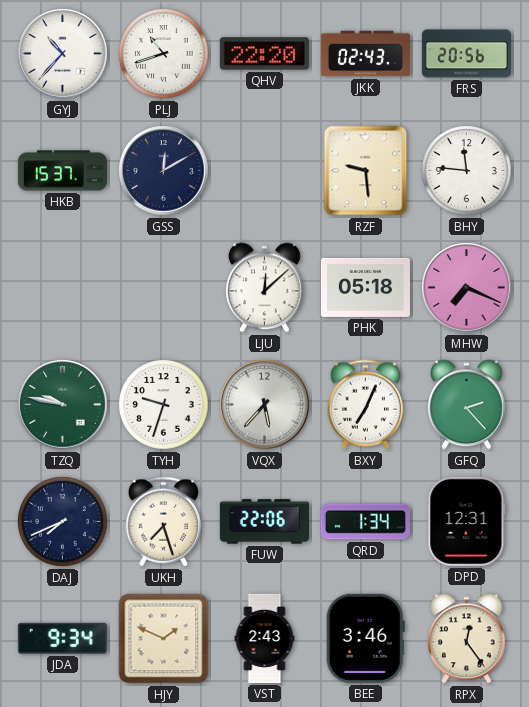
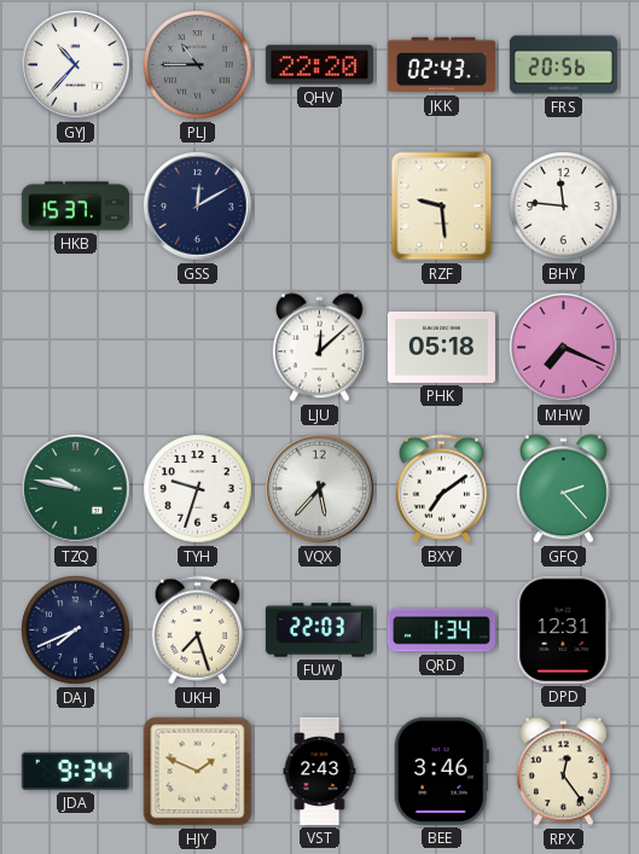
PLJ: 10:42 -> 10:45 (198, 65)
PLJ dial: white -> grey (198, 65)
BXY: 7:04 -> 7:09 (442, 489)
FUW: 22:06 -> 22:03 (319, 631)
